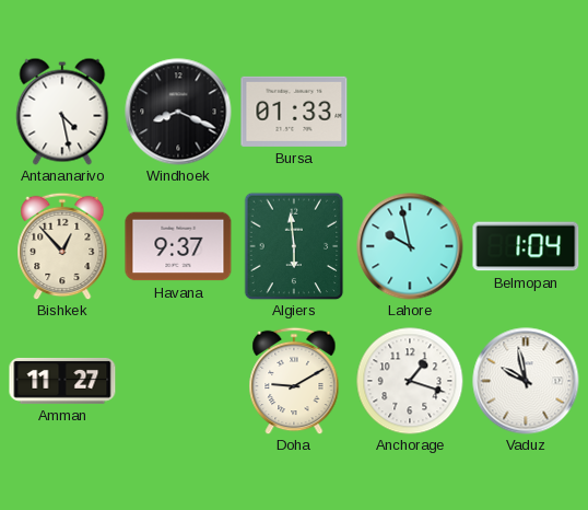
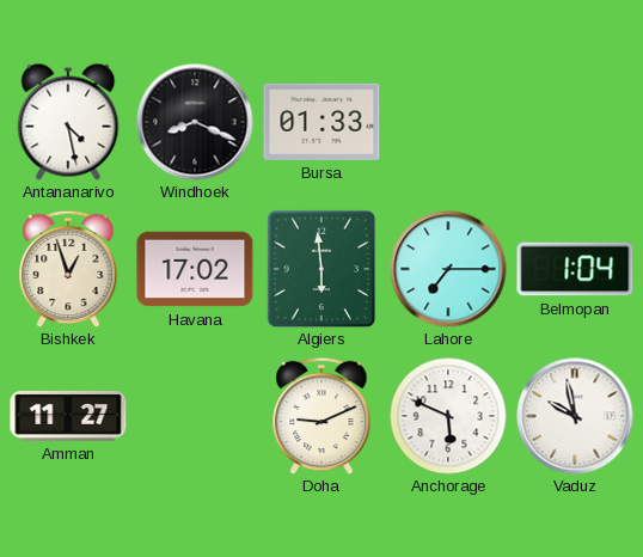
Bishkek: 12:53 -> 12:57 (68, 269)
Havana: 9:37 -> 17:02 (195, 269)
Lahore: 9:58 -> 7:15 (448, 269)
Doha: 9:10 -> 9:11 (321, 416)
Anchorage: 1:18 -> 5:49 (448, 416)
